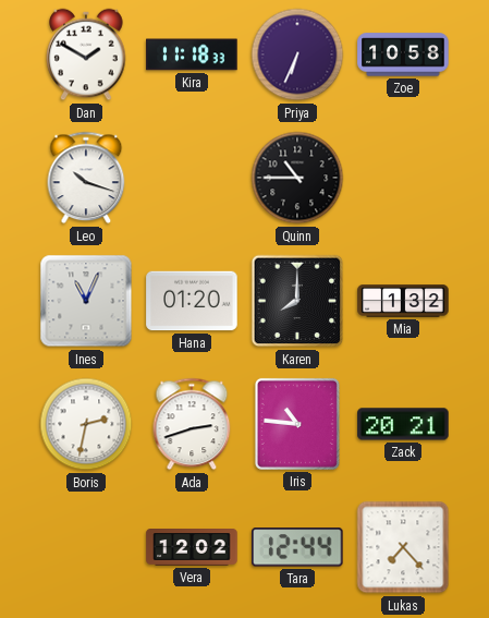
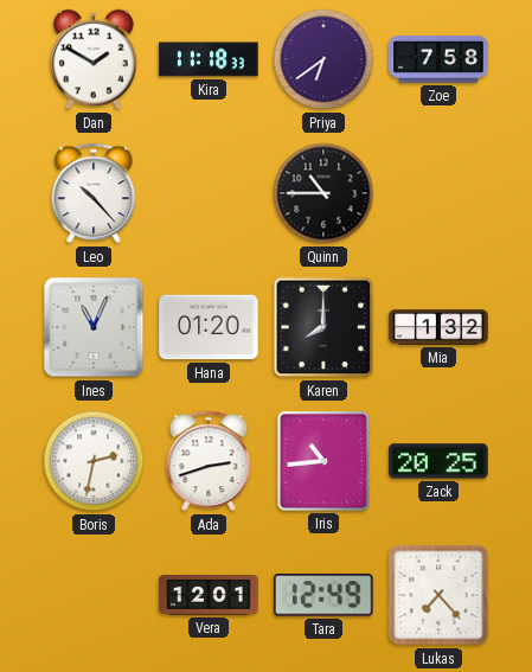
Priya: 6:34 -> 6:39 (323, 59)
Zoe: 10:58 -> 7:58 (438, 59)
Leo: 10:18 -> 10:23 (94, 193)
Iris: 10:46 -> 10:44 (323, 461)
Zack: 20:21 -> 20:25 (438, 461)
Vera: 12:02 -> 12:01 (209, 595)
Tara: 12:44 -> 12:49 (325, 595)
